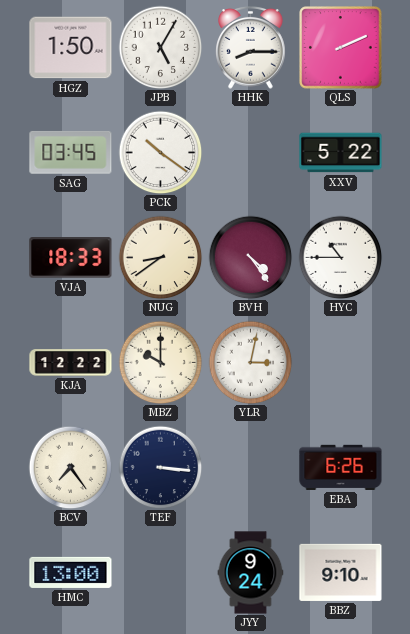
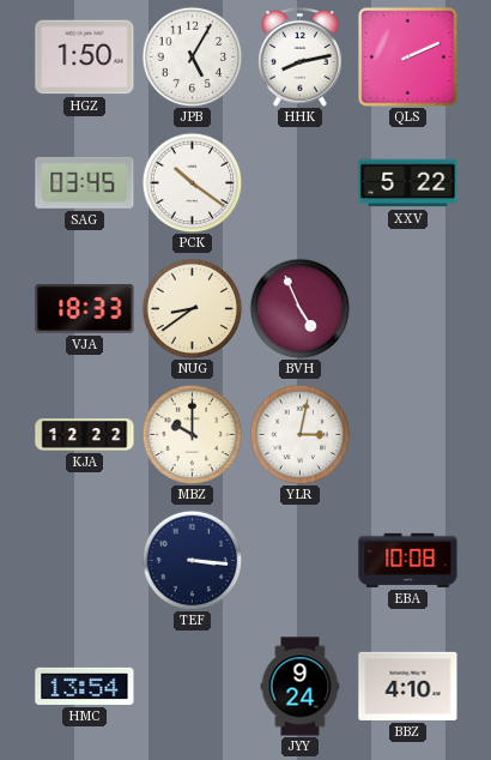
HHK: 8:15 -> 8:13 (301, 56)
BVH: 4:24 -> 4:56 (299, 308)
HYC: 10:45 -> none (340, 257)
BCV: 7:24 -> none (70, 467)
EBA: 6:26 -> 10:08 (408, 560)
HMC: 13:00 -> 13:54 (85, 686)
BBZ: 9:10 -> 4:10 (408, 686)
